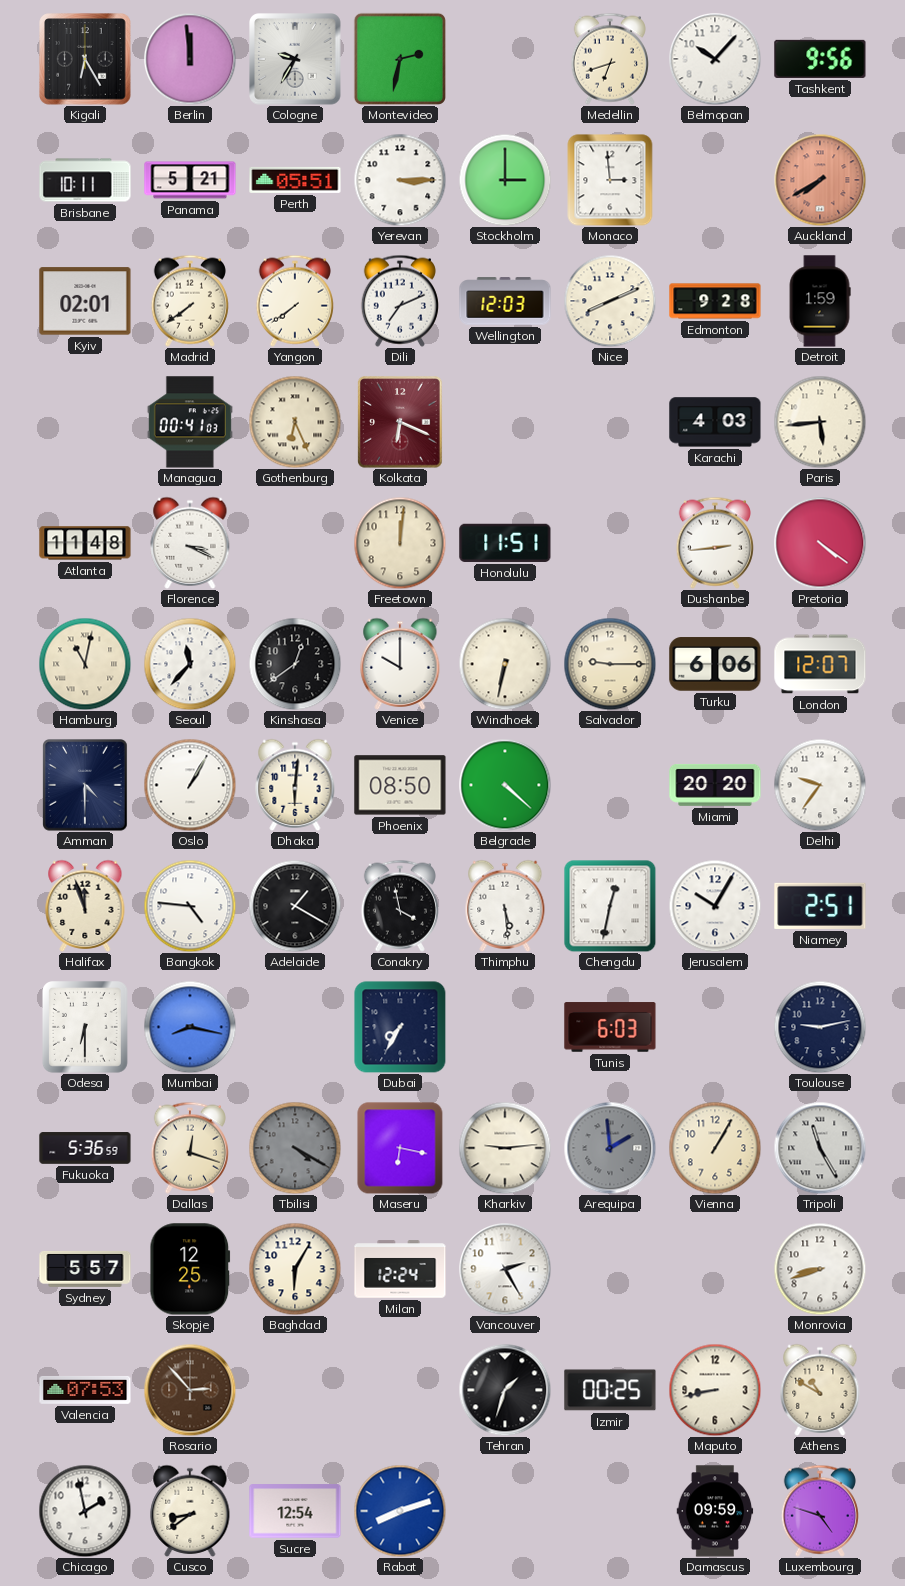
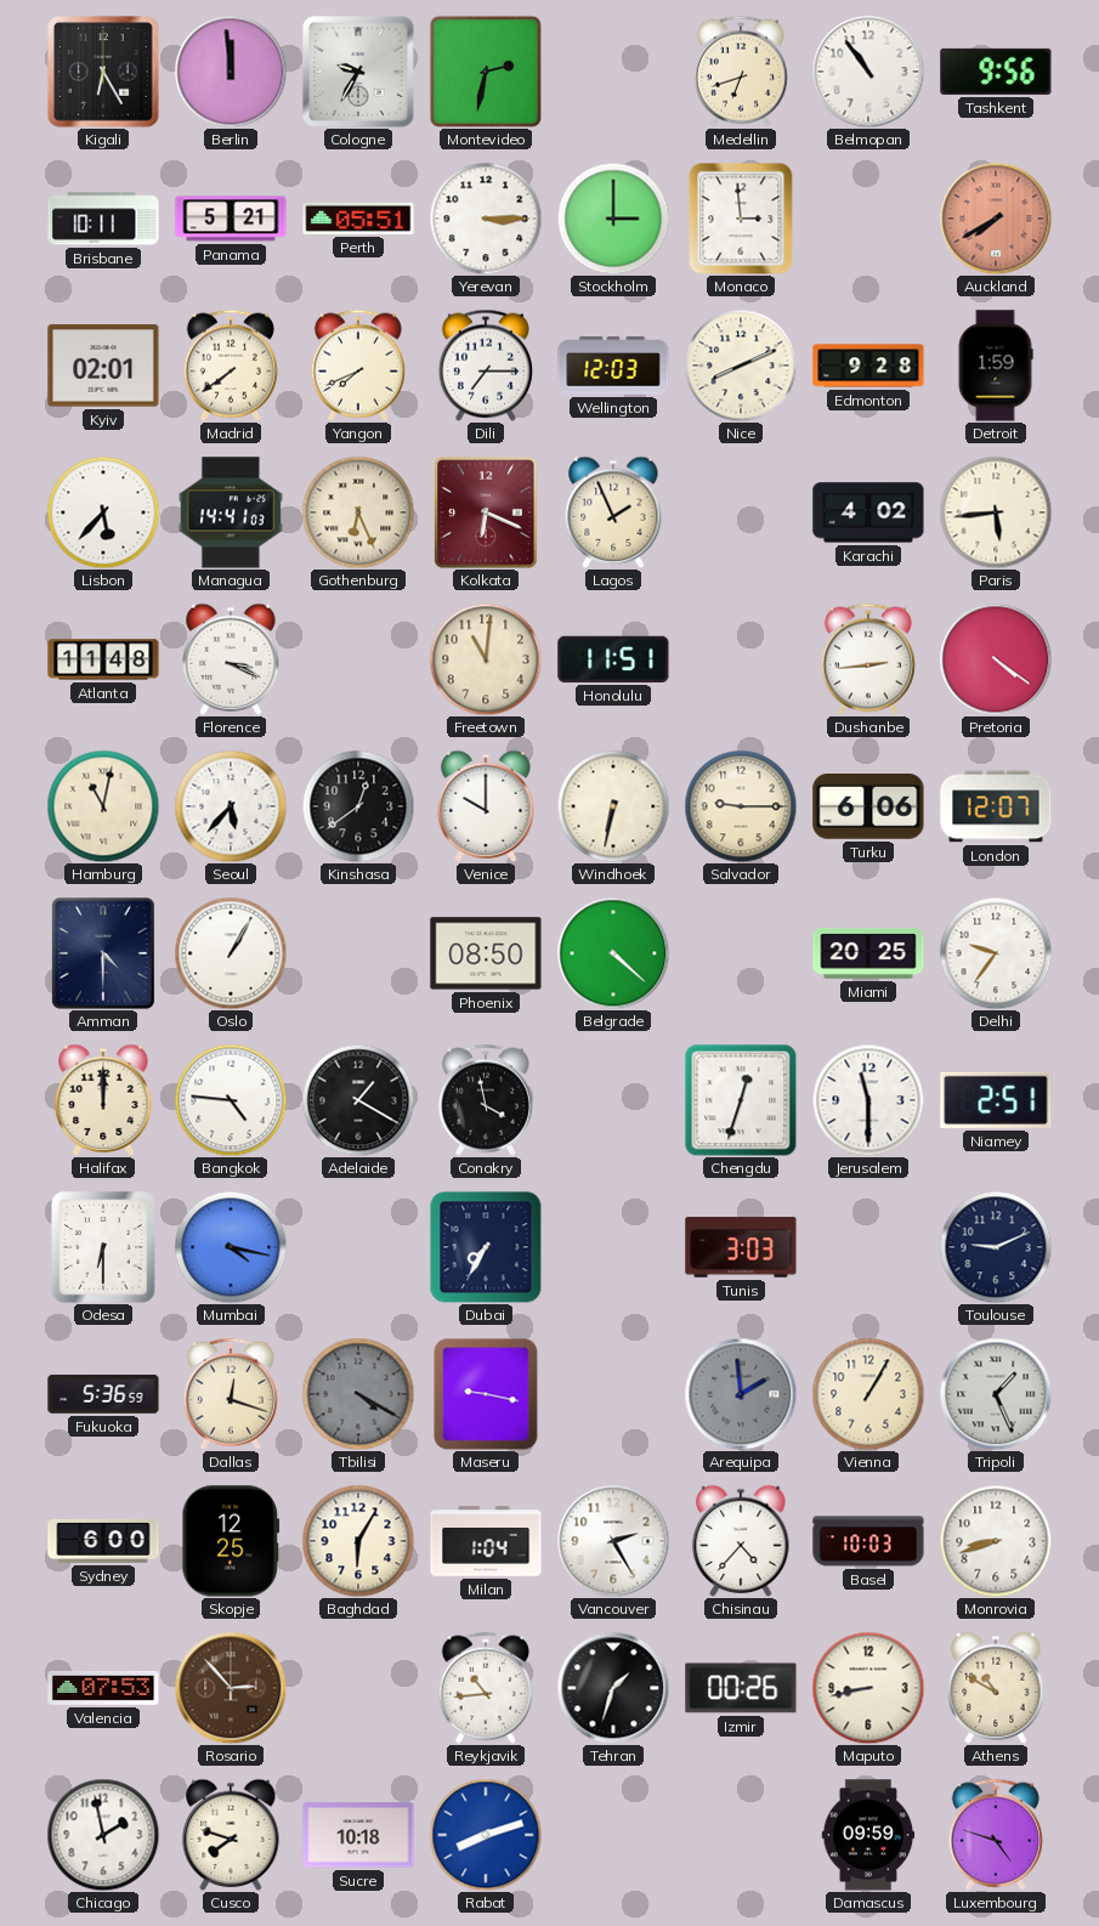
Belmopan: 10:07 -> 10:54 (868, 72)
Yangon: 7:39 -> 7:41 (358, 366)
Dili: 7:11 -> 7:15 (486, 366)
Lisbon: none -> 5:37 (103, 512)
Managua: 00:41 -> 14:41 (231, 512)
Lagos: none -> 1:56 (613, 512)
Karachi: 4:03 -> 4:02 (868, 512)
Freetown: 12:01 -> 11:01 (486, 659)
Seoul: 11:37 -> 5:37 (231, 806)
Dhaka: 6:01 -> none (295, 785)
Miami: 20:20 -> 20:25 (868, 953)
Halifax: 11:57 -> 12:00 (103, 1100)
Thimphu: 5:29 -> none (505, 906)
Chengdu: 12:32 -> 12:33 (741, 1100)
Jerusalem: 10:05 -> 11:30 (868, 1100)
Mumbai: 8:17 -> 4:17 (231, 1247)
Tunis: 6:03 -> 3:03 (741, 1247)
Toulouse: 9:13 -> 9:11 (996, 1247)
Maseru: 6:17 -> 9:17 (486, 1394)
Kharkiv: 9:14 -> none (505, 1148)
Tripoli: 11:25 -> 1:26 (996, 1394)
Sydney: 5:57 -> 6:00 (103, 1541)
Milan: 12:24 -> 1:04 (486, 1541)
Chisinau: none -> 4:37 (741, 1541)
Basel: none -> 10:03 (868, 1541)
Reykjavik: none -> 10:44 (486, 1688)
Izmir: 00:25 -> 00:26 (741, 1688)
Cusco: 8:39 -> 7:48 (231, 1835)
Sucre: 12:54 -> 10:18 (358, 1835)
